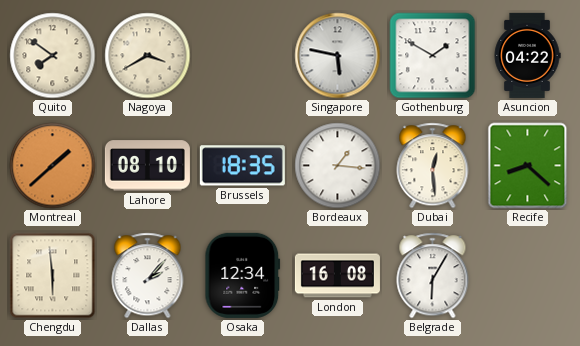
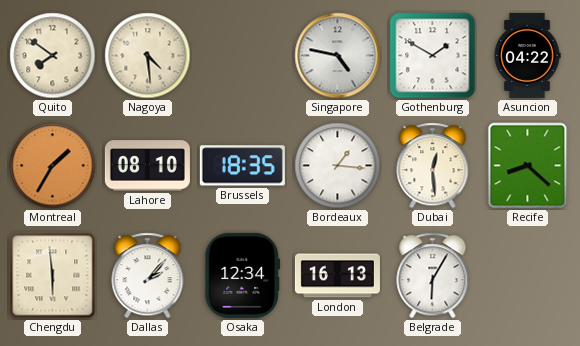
Nagoya: 3:40 -> 4:29 (148, 56)
Singapore: 5:47 -> 4:47 (338, 56)
Montreal: 1:38 -> 1:35 (53, 166)
London: 16:08 -> 16:13 (337, 276)
